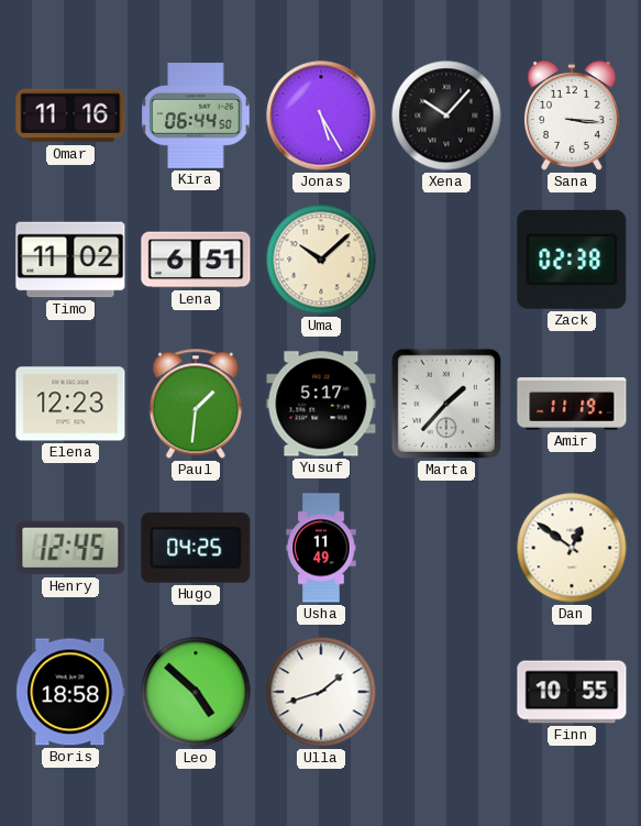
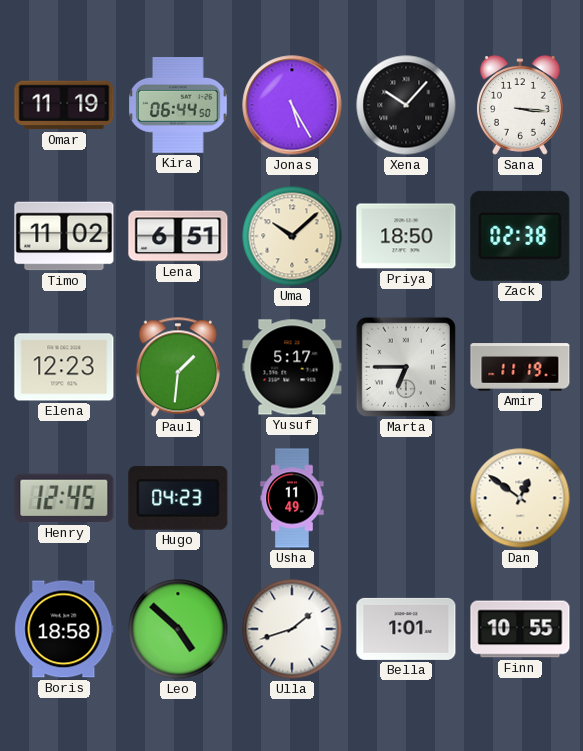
Omar: 11:16 -> 11:19 (64, 105)
Priya: none -> 18:50 (406, 236)
Marta: 1:37 -> 6:45 (406, 367)
Hugo: 04:25 -> 04:23 (178, 498)
Bella: none -> 1:01 (406, 629)
